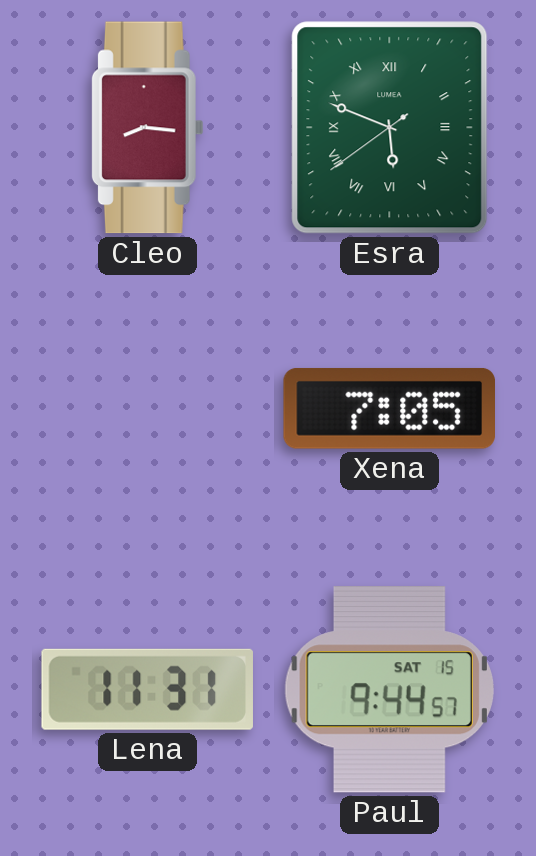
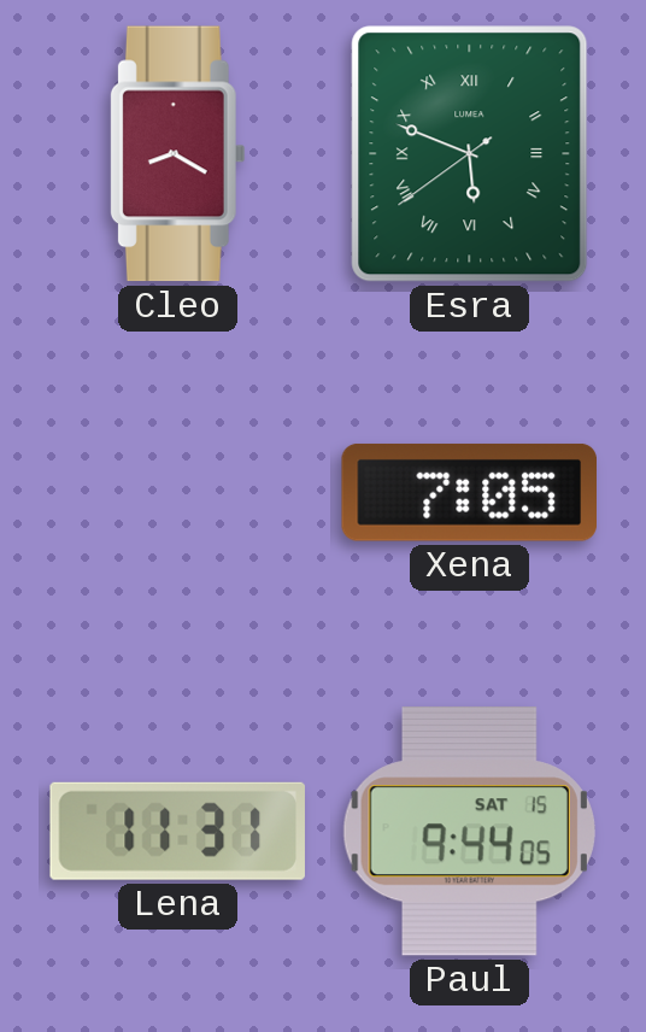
Cleo: 8:16 -> 8:20 (177, 154)
Paul: 9:44:57 -> 9:44:05 (469, 832)
